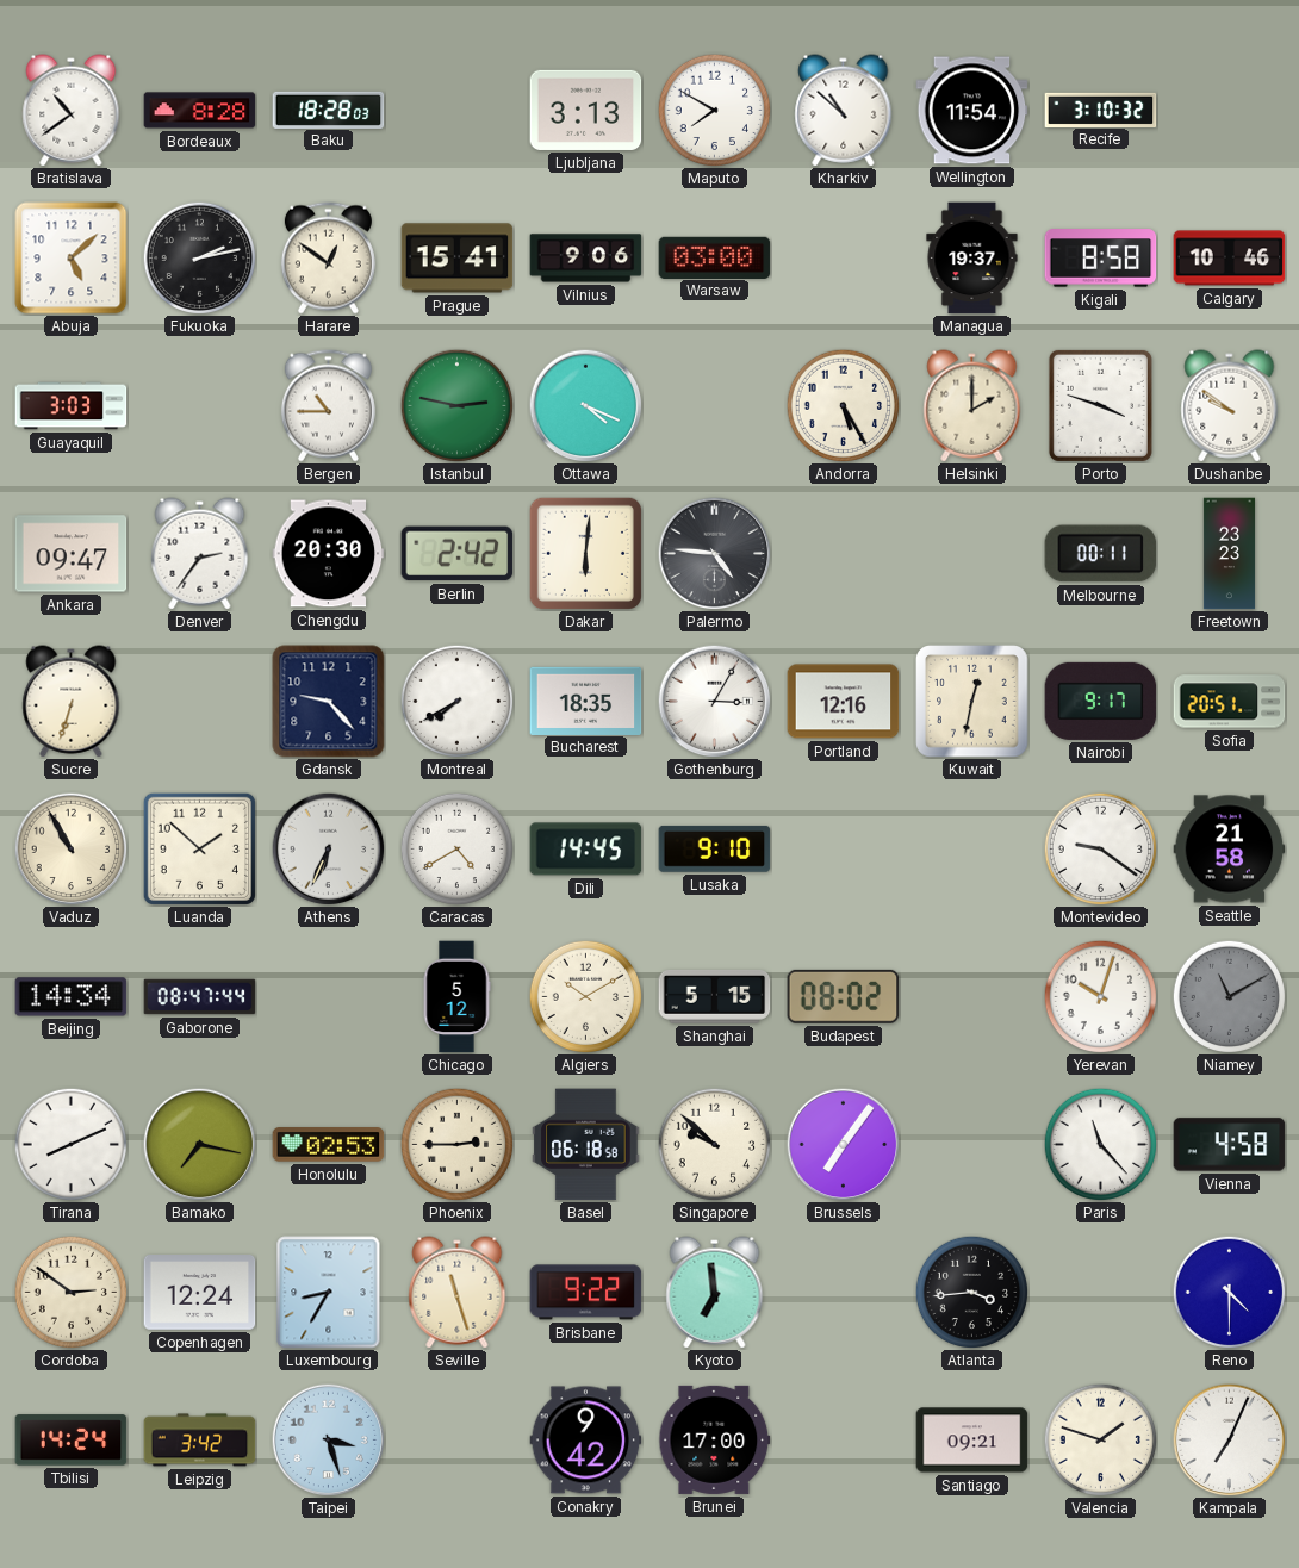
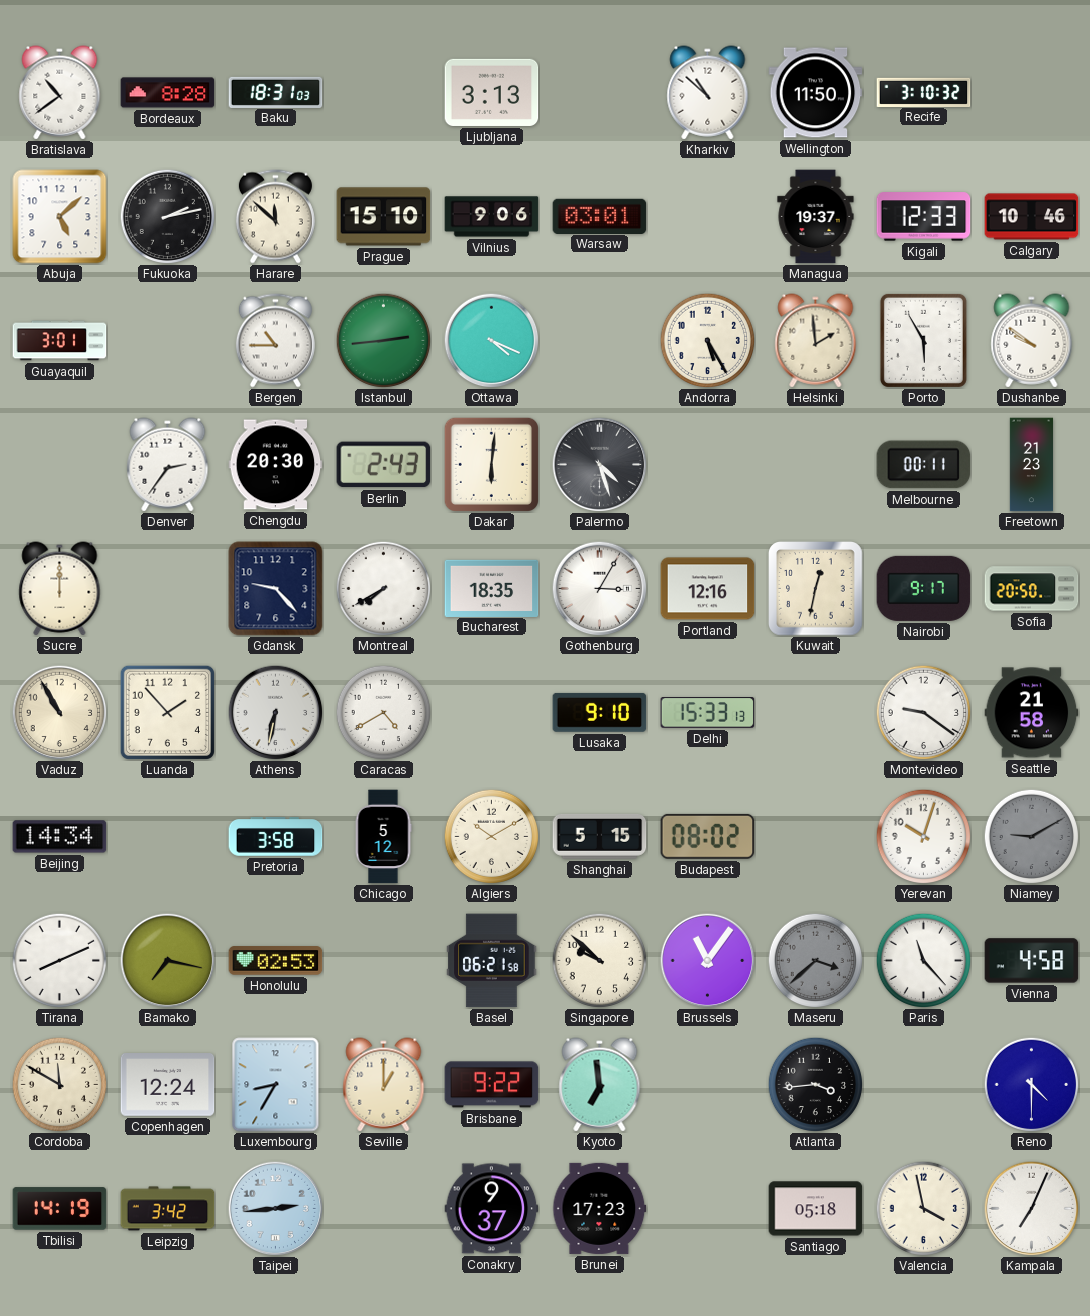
Baku: 18:28 -> 18:31 (276, 92)
Maputo: 7:50 -> none (714, 110)
Wellington: 11:54 -> 11:50 (816, 93)
Harare: 12:51 -> 11:52 (275, 217)
Prague: 15:41 -> 15:10 (384, 217)
Warsaw: 03:00 -> 03:01 (600, 216)
Kigali: 8:58 -> 12:33 (924, 217)
Guayaquil: 3:03 -> 3:01 (60, 341)
Istanbul: 2:47 -> 2:44 (383, 340)
Helsinki: 2:00 -> 1:59 (816, 341)
Porto: 3:48 -> 5:55 (923, 340)
Ankara: 09:47 -> none (72, 554)
Berlin: 2:42 -> 2:43 (384, 465)
Palermo: 4:46 -> 4:27 (599, 464)
Freetown: 23:23 -> 21:23 (1032, 465)
Sucre: 6:33 -> 12:00 (60, 589)
Sofia: 20:51 -> 20:50 (1032, 589)
Luanda: 1:52 -> 1:53 (167, 712)
Athens: 6:34 -> 6:32 (275, 712)
Dili: 14:45 -> none (586, 850)
Delhi: none -> 15:33 (708, 713)
Gaborone: 08:47 -> none (200, 997)
Pretoria: none -> 3:58 (276, 837)
Niamey: 11:10 -> 9:10 (1031, 836)
Phoenix: 2:45 -> none (456, 1144)
Basel: 06:18 -> 06:21 (492, 961)
Brussels: 7:06 -> 11:06 (707, 960)
Maseru: none -> 3:38 (815, 960)
Cordoba: 2:51 -> 11:50 (59, 1084)
Seville: 11:27 -> 1:00 (384, 1085)
Tbilisi: 14:24 -> 14:19 (60, 1209)
Taipei: 3:27 -> 2:44 (275, 1208)
Conakry: 9:42 -> 9:37 (492, 1209)
Brunei: 17:00 -> 17:23 (600, 1208)
Santiago: 09:21 -> 05:18 (816, 1209)
Valencia: 1:48 -> 3:58 (923, 1208)
